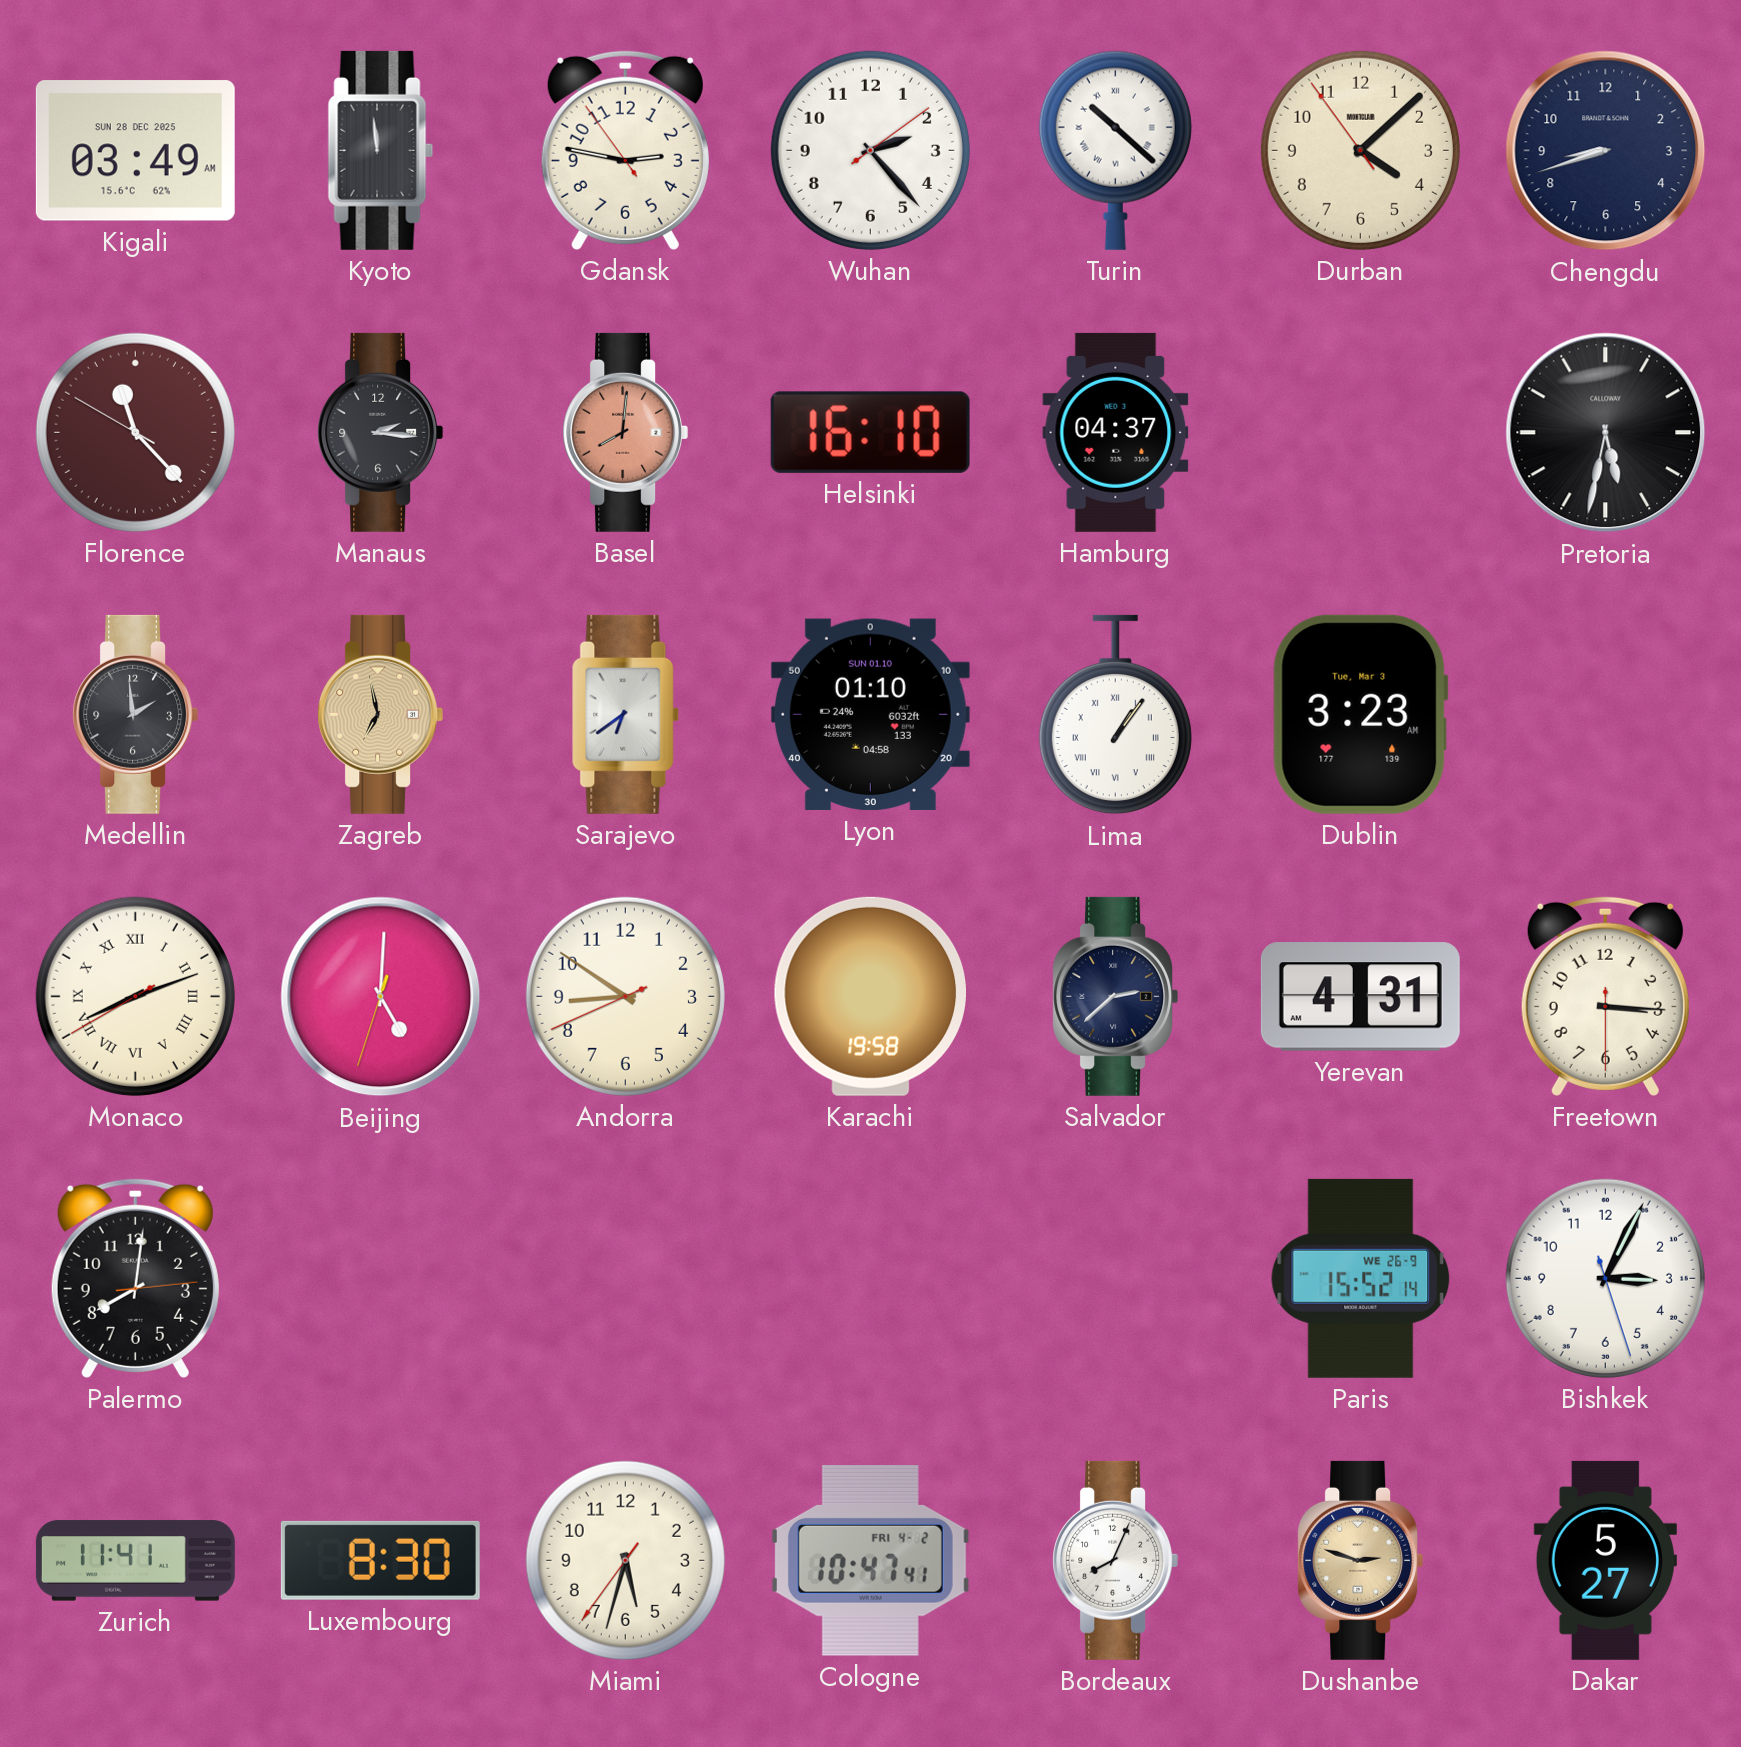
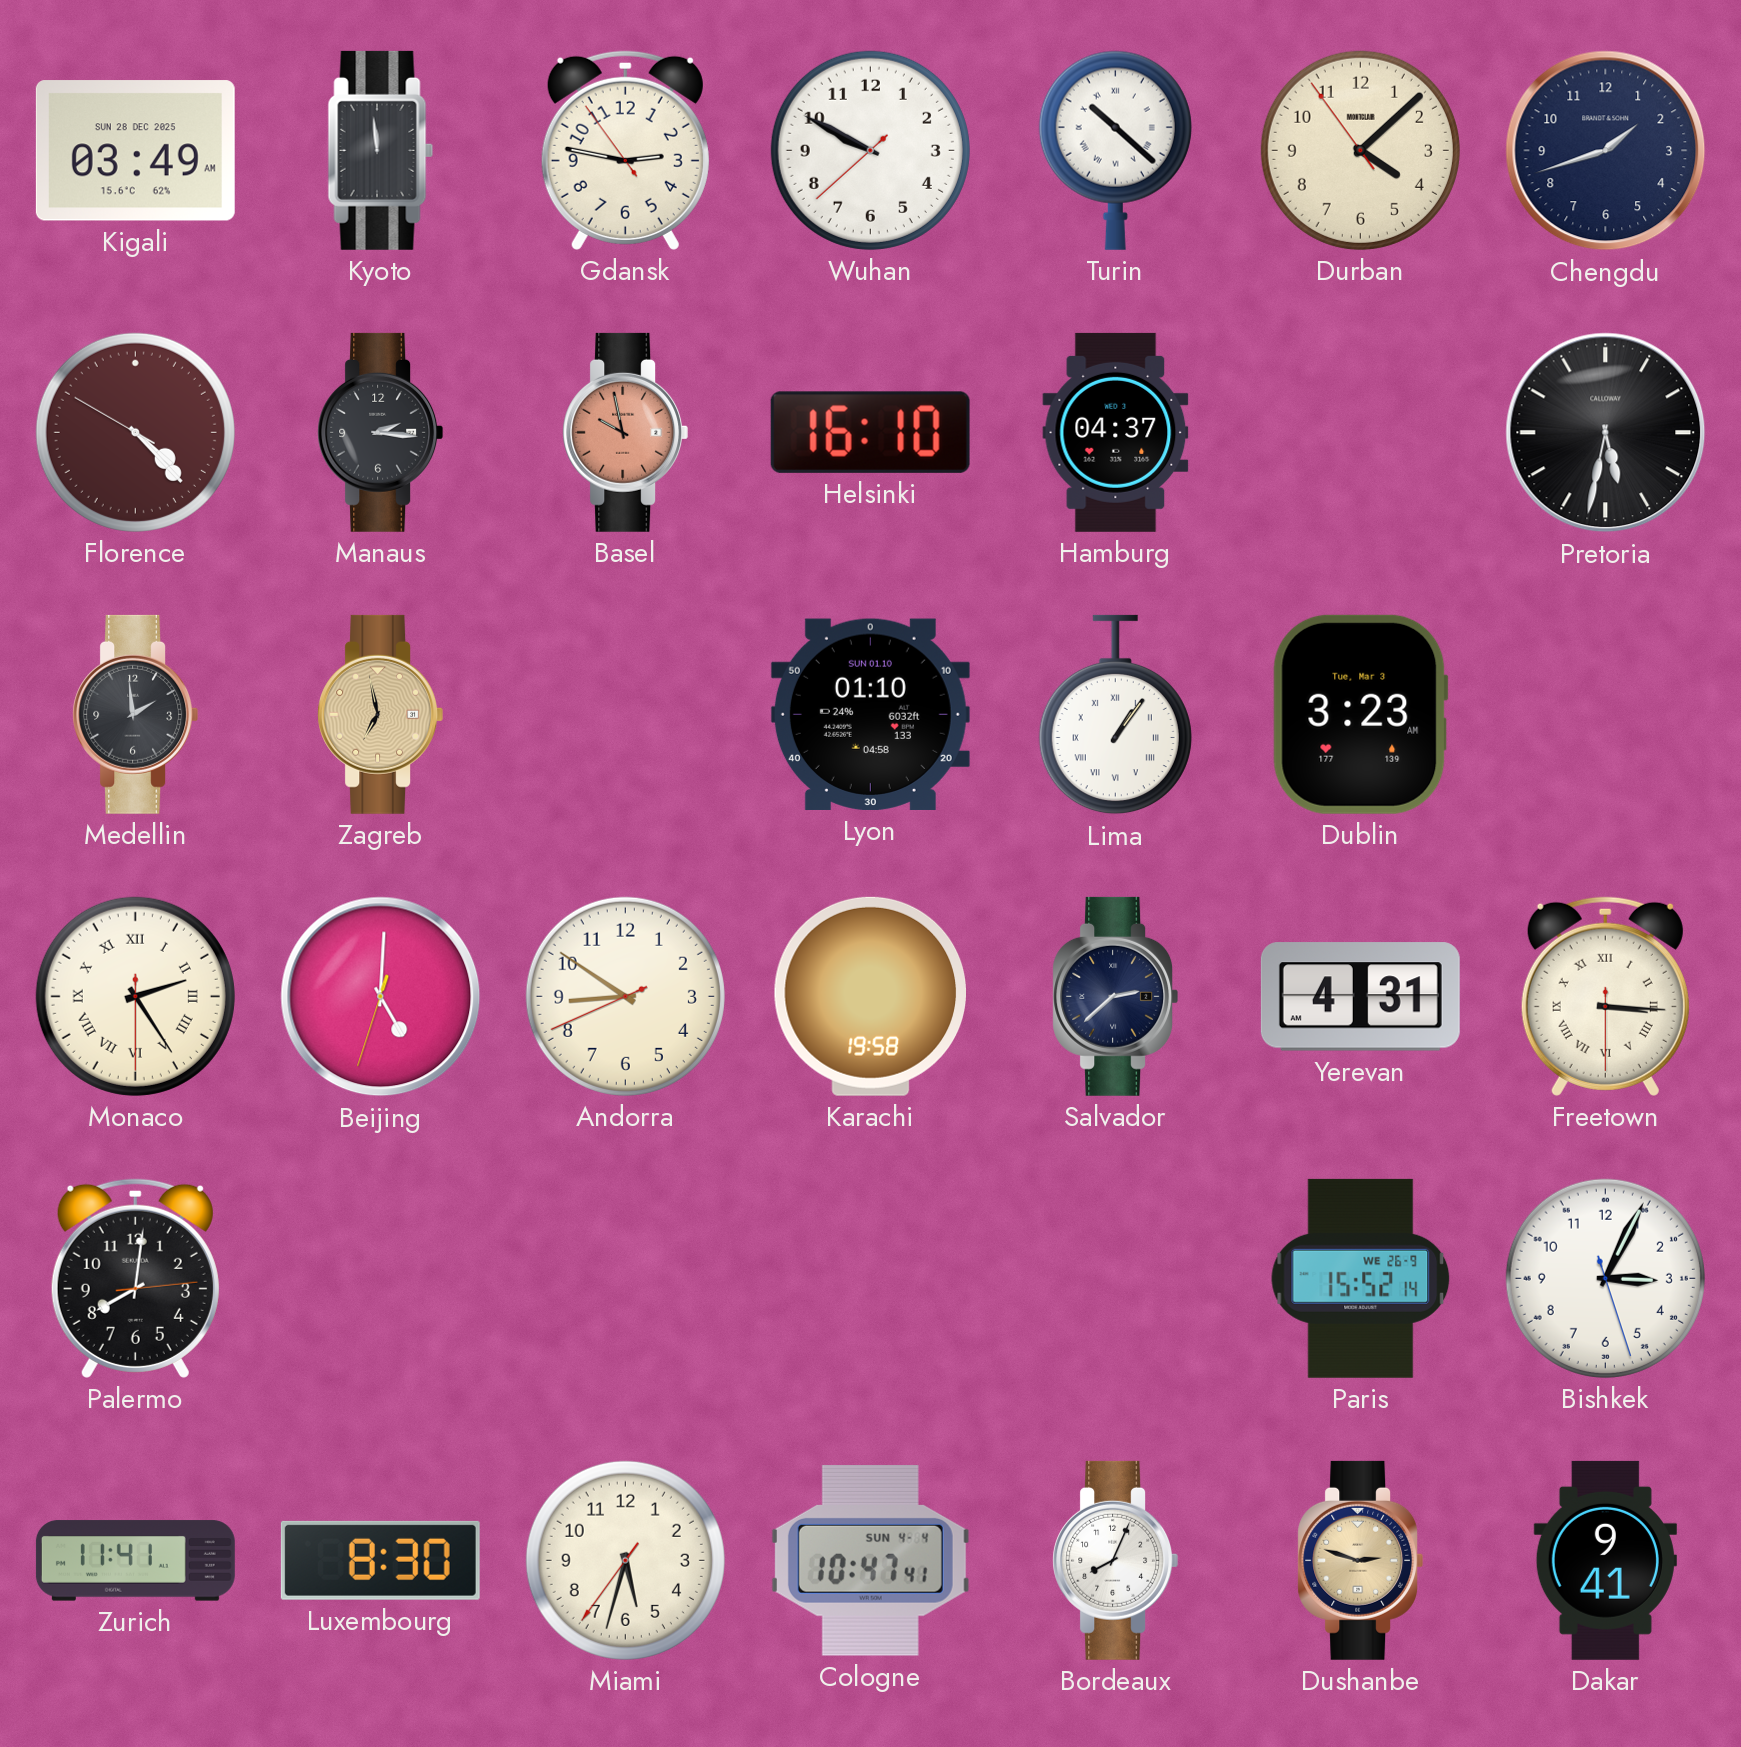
Wuhan: 2:23 -> 9:49 (870, 150)
Chengdu: 8:42 -> 1:42 (1606, 151)
Florence: 11:22 -> 4:22 (135, 432)
Basel: 8:01 -> 9:58 (626, 432)
Sarajevo: 6:39 -> none (626, 714)
Monaco: 8:11 -> 2:24 (135, 996)
Freetown numerals: Arabic -> Roman (1605, 996)
Cologne date: FRI 4-2 -> SUN 4-4 (870, 1560)
Dakar: 5:27 -> 9:41 (1605, 1560)
